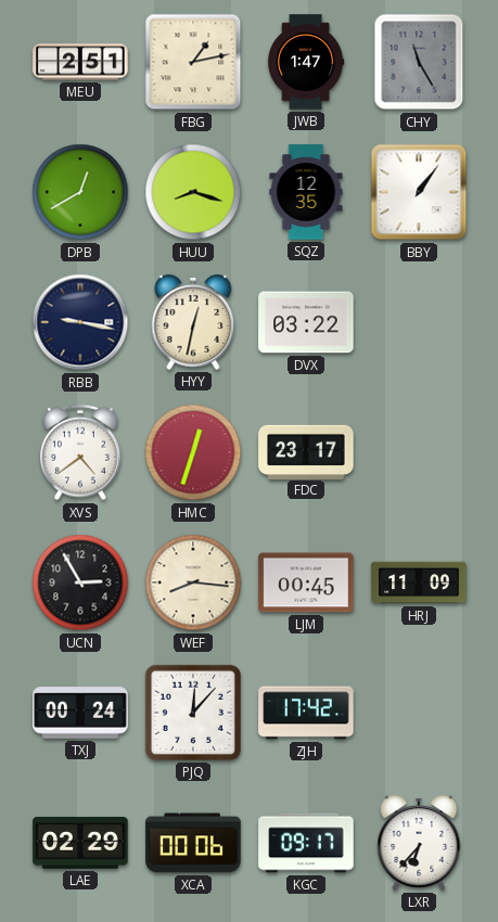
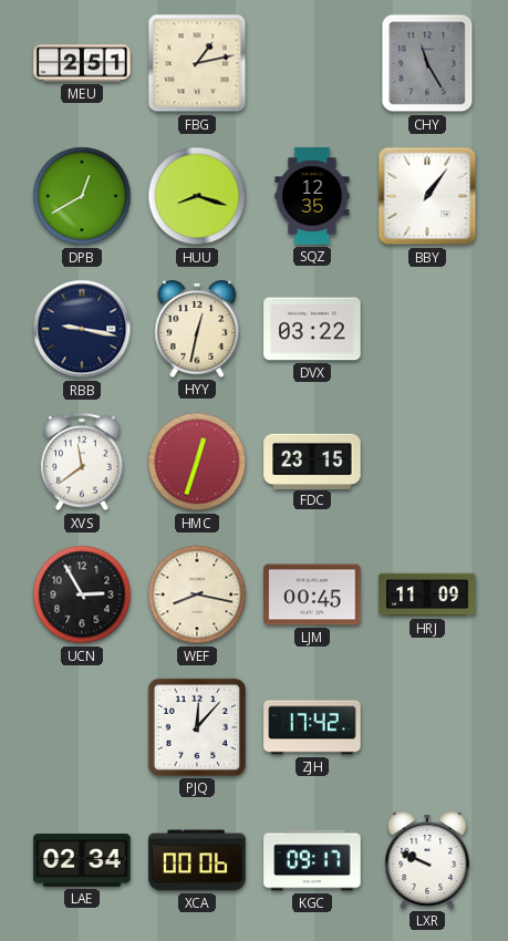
JWB: 1:47 -> none (306, 62)
XVS: 4:39 -> 11:39 (82, 462)
FDC: 23:17 -> 23:15 (312, 461)
WEF: 8:16 -> 8:17 (197, 594)
TXJ: 00:24 -> none (80, 713)
LAE: 02:29 -> 02:34 (82, 860)
LXR: 6:37 -> 9:49 (427, 861)
